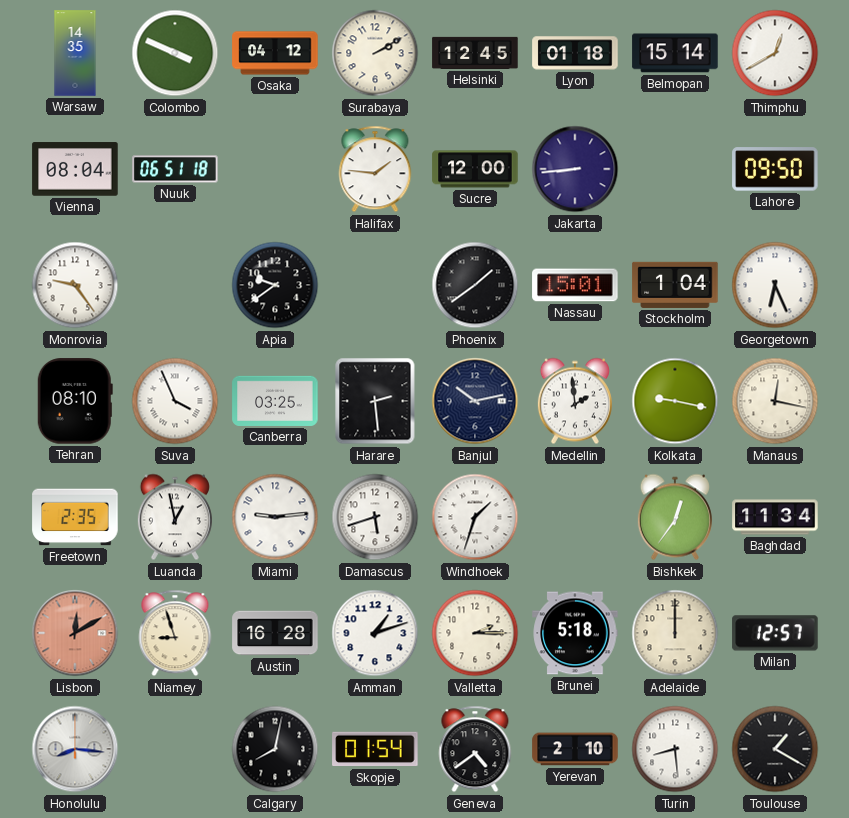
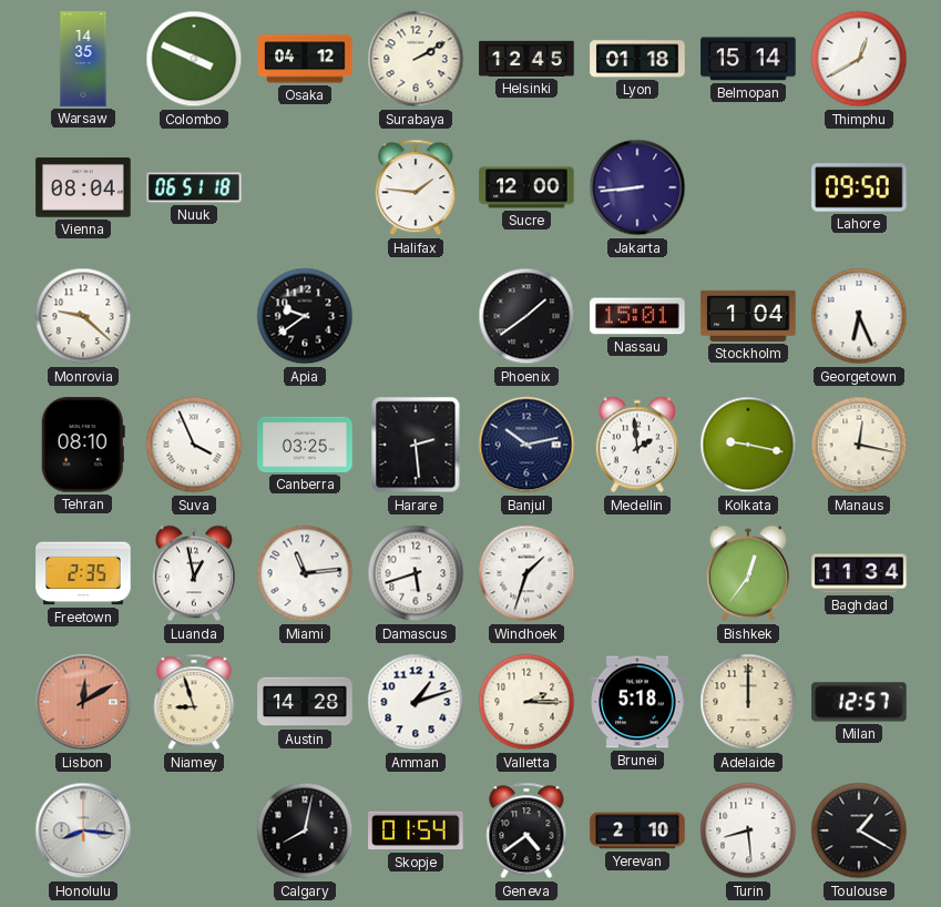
Monrovia: 9:24 -> 9:22 (83, 316)
Miami: 9:14 -> 11:14 (305, 573)
Austin: 16:28 -> 14:28 (305, 702)
